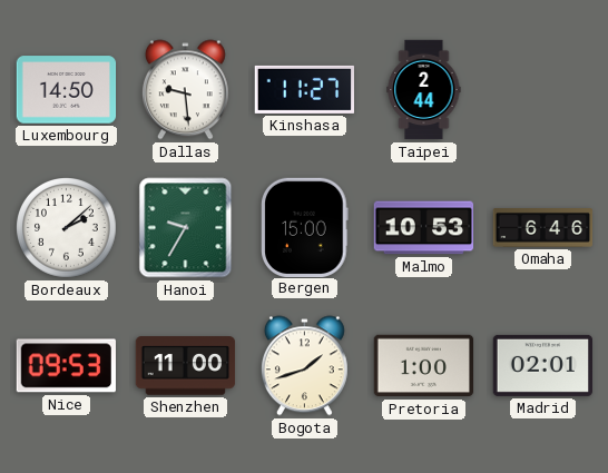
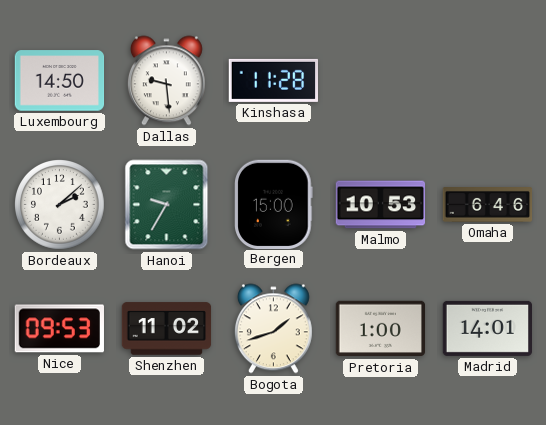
Kinshasa: 11:27 -> 11:28 (273, 80)
Taipei: 2:44 -> none (424, 90)
Shenzhen: 11:00 -> 11:02 (167, 329)
Madrid: 02:01 -> 14:01 (487, 328)
